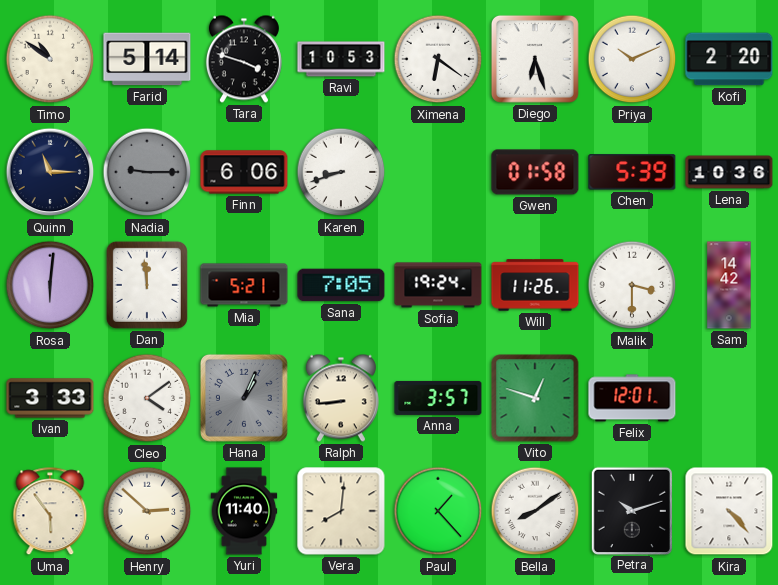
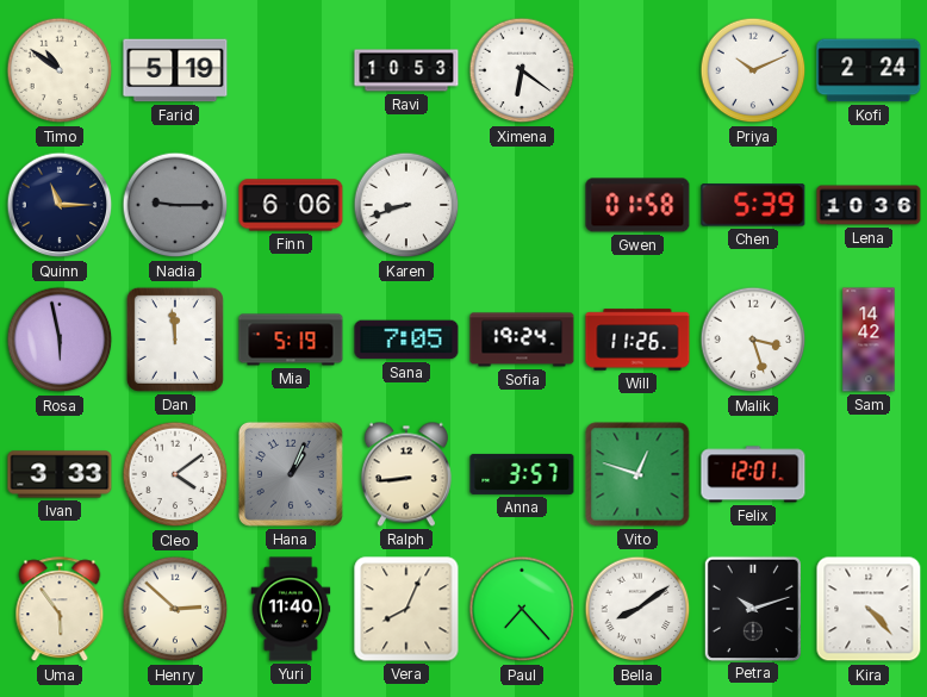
Farid: 5:14 -> 5:19 (175, 70)
Tara: 3:48 -> none (244, 59)
Diego: 6:27 -> none (535, 59)
Kofi: 2:20 -> 2:24 (869, 70)
Rosa: 6:01 -> 5:58 (60, 340)
Mia: 5:21 -> 5:19 (291, 340)
Malik: 3:30 -> 3:27 (753, 340)
Vera: 8:01 -> 8:04 (406, 609)
Paul: 1:23 -> 7:23 (522, 609)
